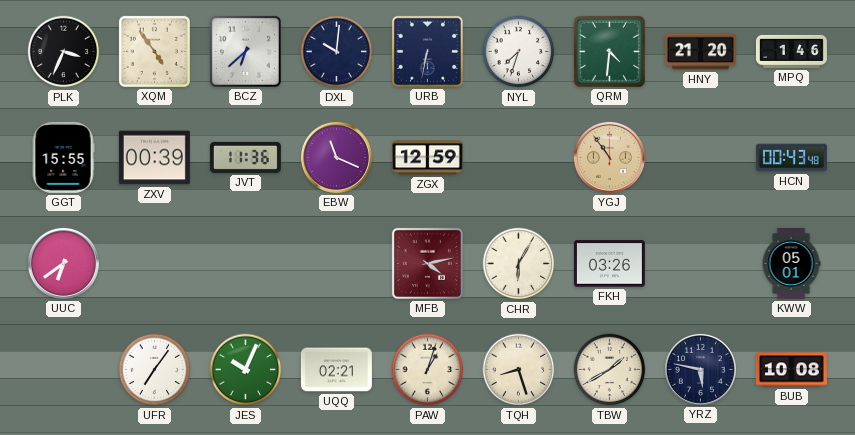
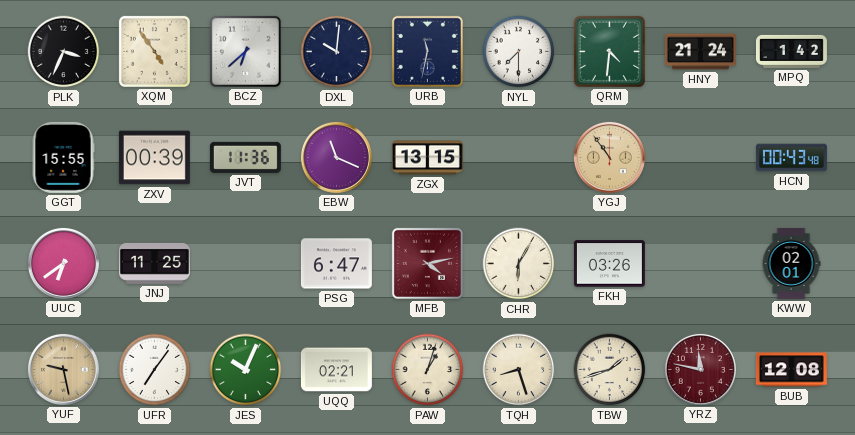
URB: 6:32 -> 11:32 (427, 51)
NYL: 7:33 -> 7:30 (519, 52)
HNY: 21:20 -> 21:24 (700, 52)
MPQ: 1:46 -> 1:42 (791, 51)
ZGX: 12:59 -> 13:15 (427, 158)
JNJ: none -> 11:25 (154, 263)
PSG: none -> 6:47 (336, 264)
KWW: 05:01 -> 02:01 (791, 263)
YUF: none -> 9:28 (63, 369)
TBW: 1:40 -> 1:42 (610, 370)
YRZ: 5:47 -> 11:47 (700, 369)
YRZ dial: navy -> burgundy (700, 369)
BUB: 10:08 -> 12:08 (791, 370)
